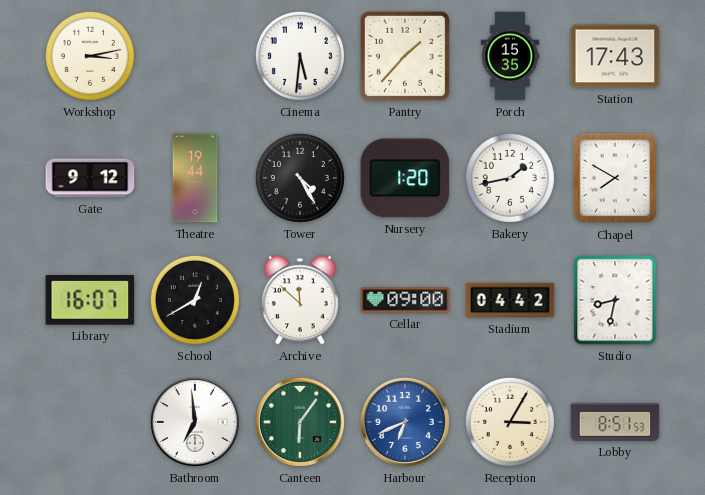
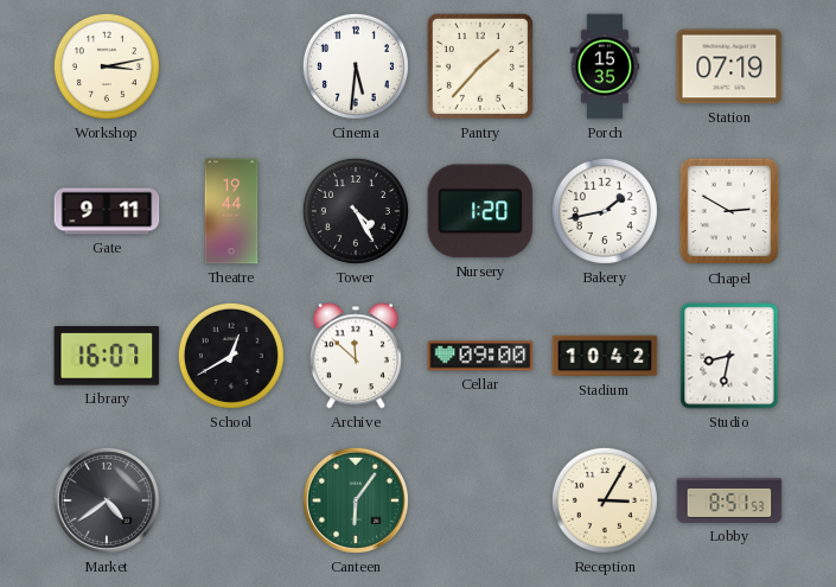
Station: 17:43 -> 07:19 (729, 66)
Gate: 9:12 -> 9:11 (107, 211)
Chapel: 7:50 -> 2:50 (729, 211)
Stadium: 04:42 -> 10:42 (605, 356)
Market: none -> 4:39 (107, 500)
Bathroom: 6:59 -> none (195, 422)
Harbour: 6:41 -> none (405, 422)
